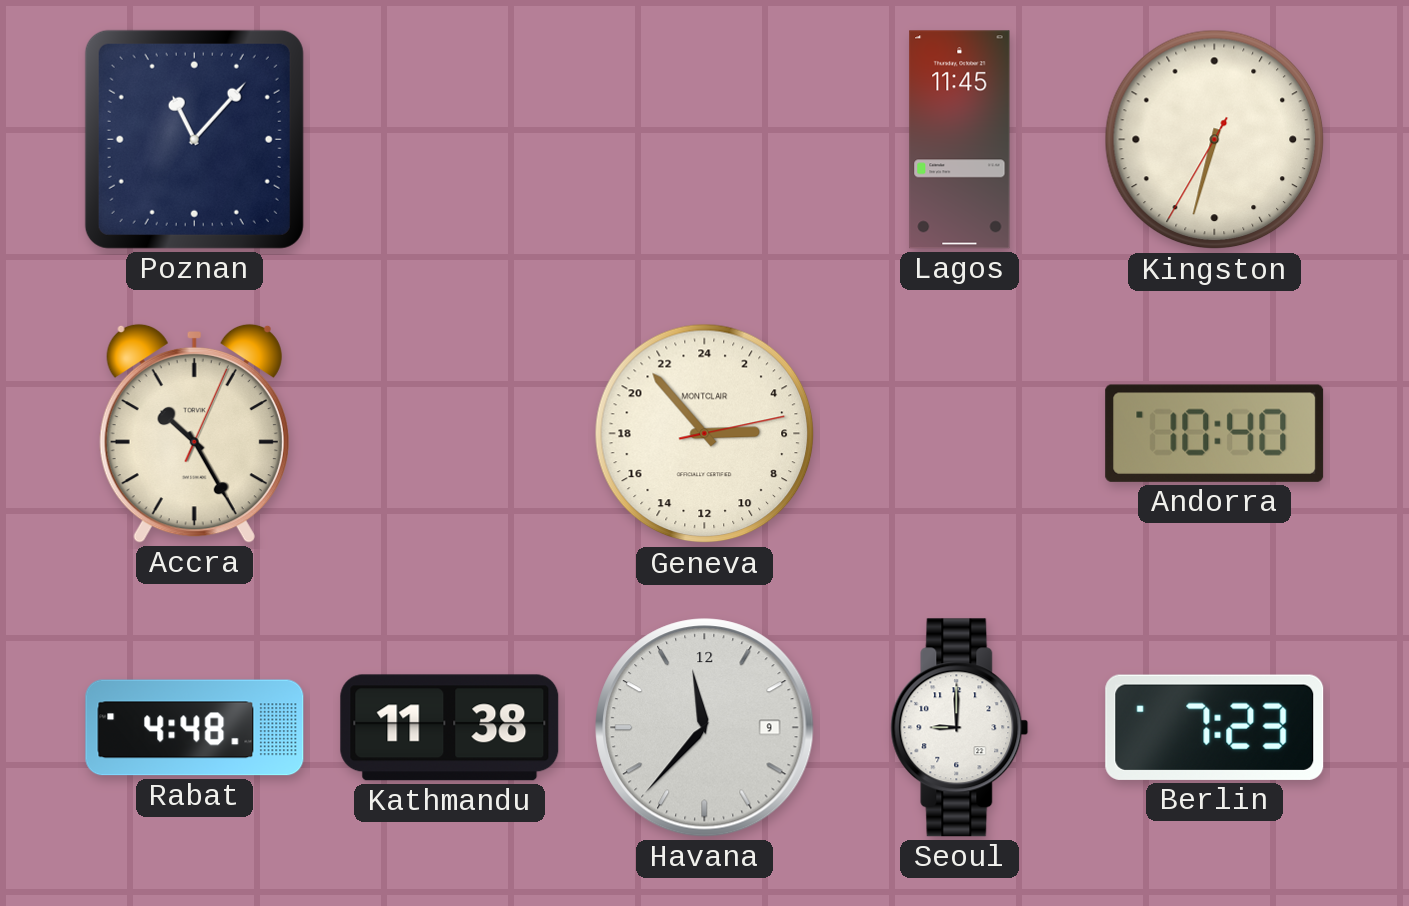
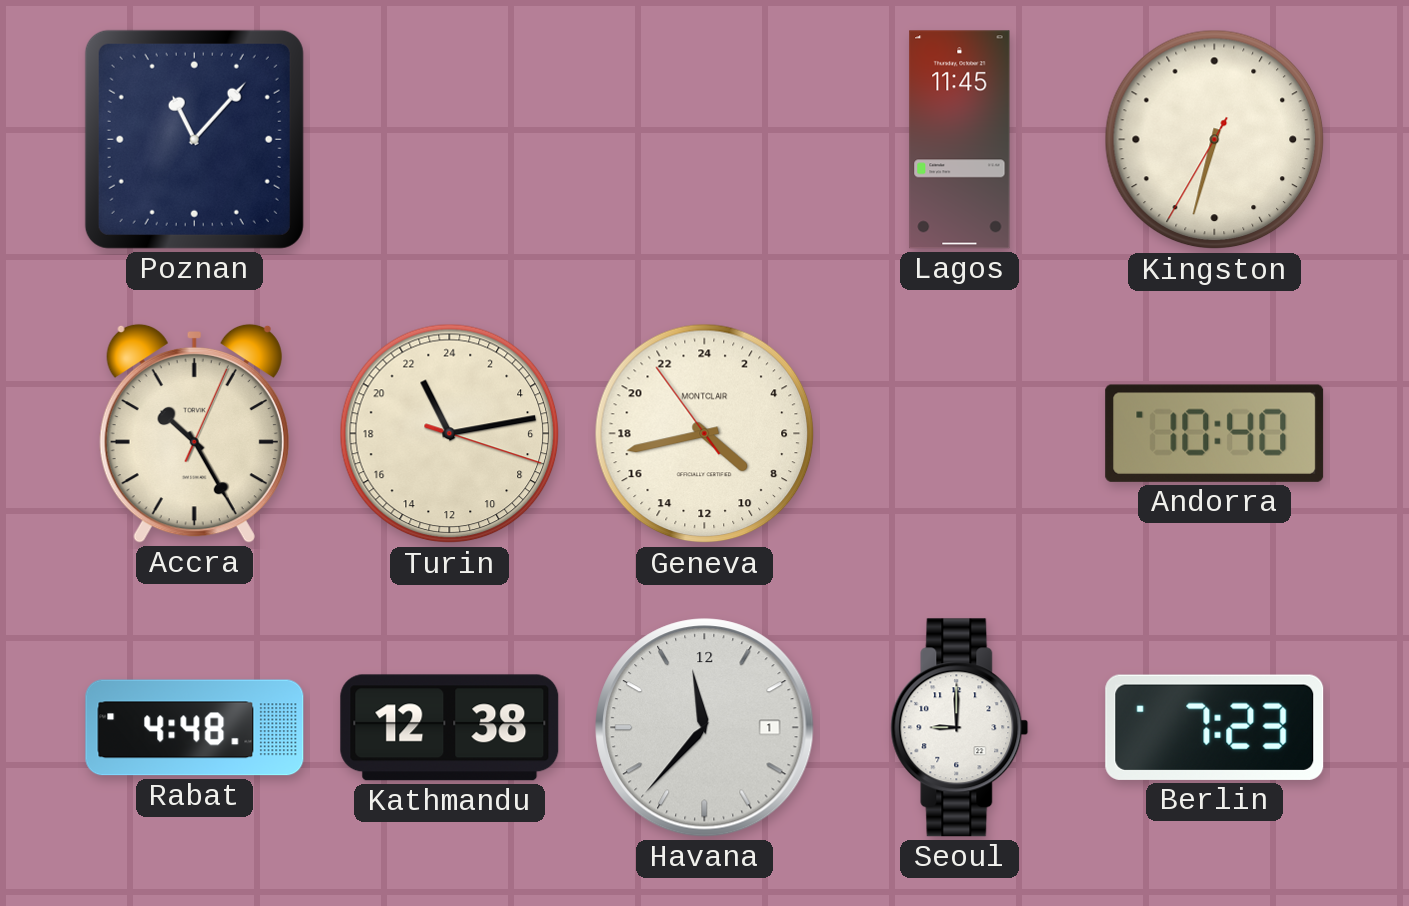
Turin: none -> 22:13 (450, 434)
Geneva: 5:53 -> 8:42 (705, 434)
Kathmandu: 11:38 -> 12:38 (450, 728)
Havana date: 9 -> 1 (705, 728)
